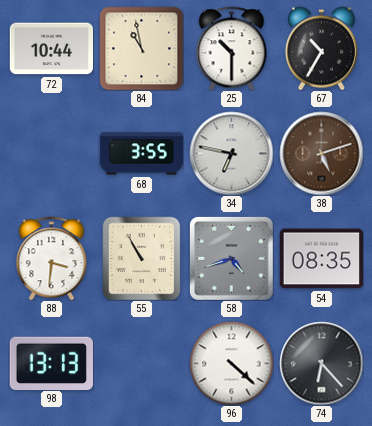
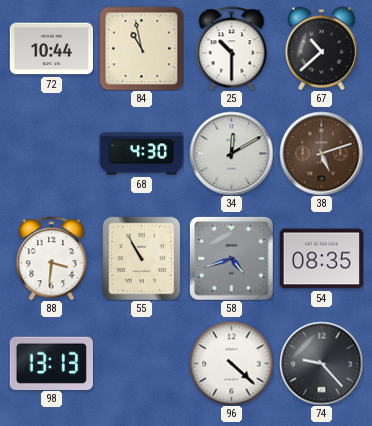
67: 10:35 -> 10:38 (321, 48)
68: 3:55 -> 4:30 (141, 154)
34: 6:47 -> 12:10 (231, 153)
74: 6:23 -> 9:23 (321, 363)
